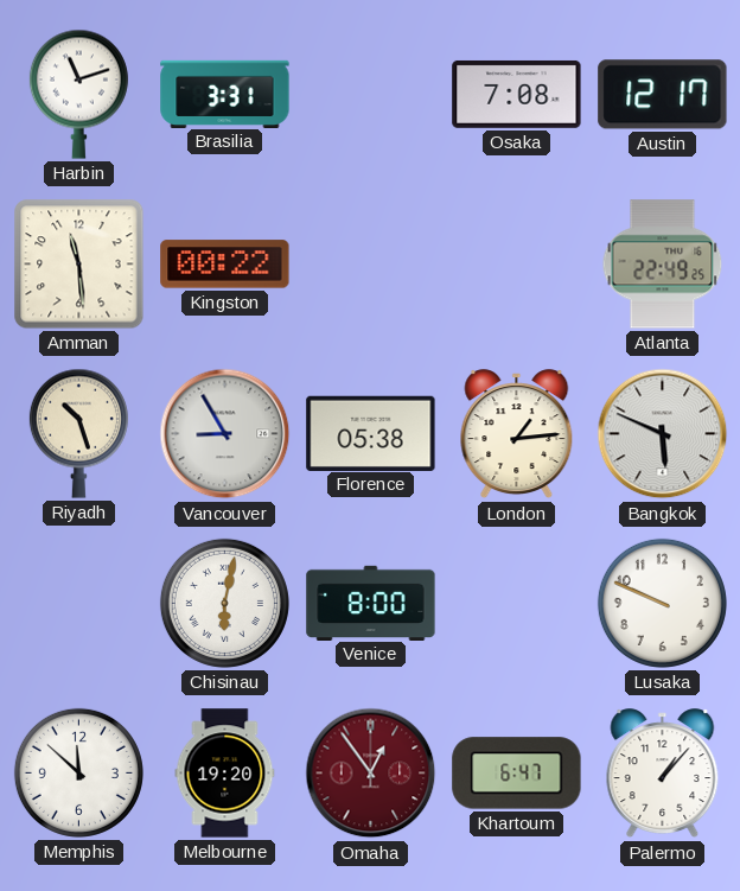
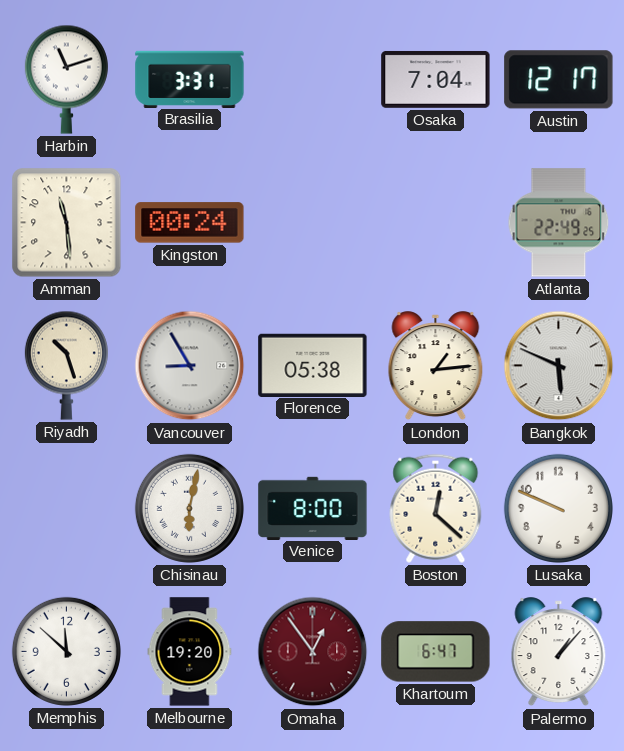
Osaka: 7:08 -> 7:04 (436, 79)
Kingston: 00:22 -> 00:24 (190, 223)
Boston: none -> 12:22 (436, 508)
